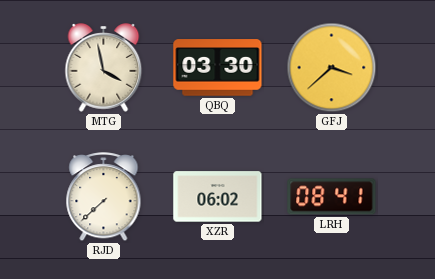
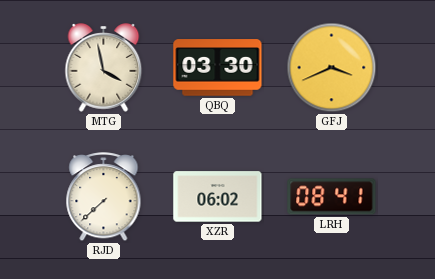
GFJ: 3:38 -> 3:41 (332, 68)
